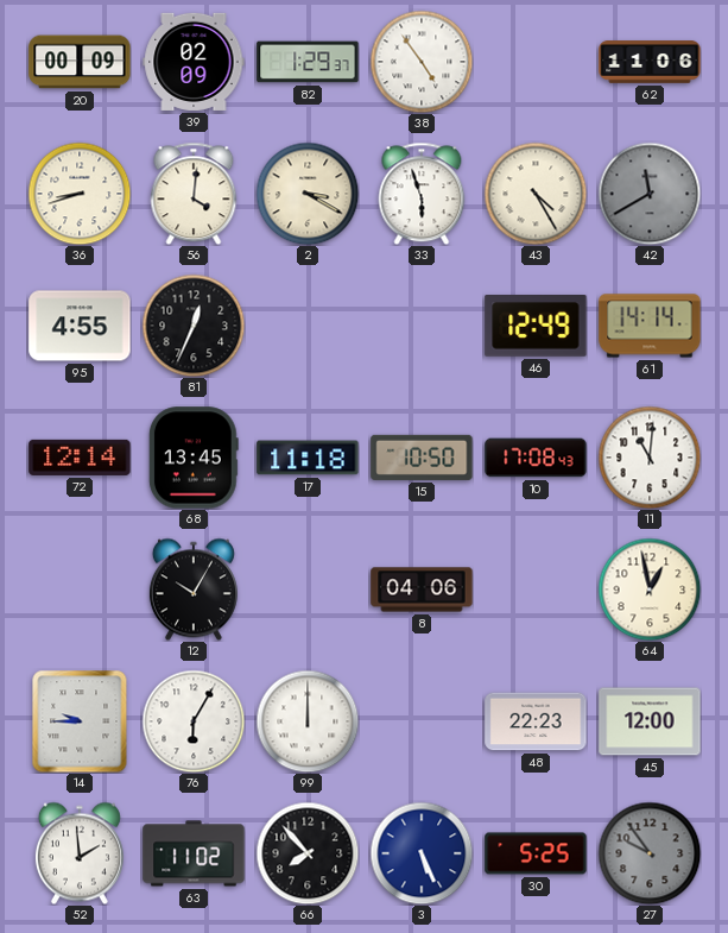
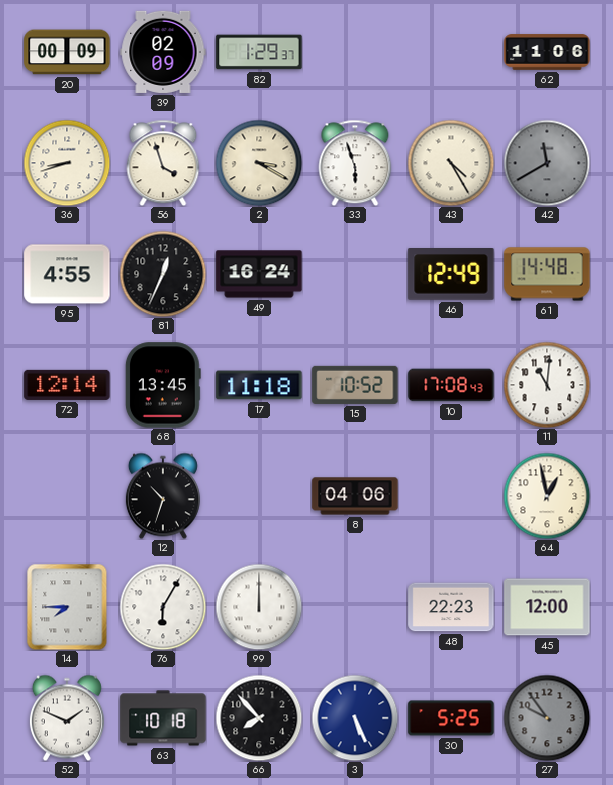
38: 4:54 -> none (422, 62)
56: 4:01 -> 3:57 (163, 163)
49: none -> 16:24 (259, 274)
61: 14:14 -> 14:48 (547, 274)
15: 10:50 -> 10:52 (355, 385)
12: 10:05 -> 10:33 (163, 496)
14: 9:45 -> 7:45 (67, 607)
52: 1:59 -> 1:49 (67, 718)
63: 11:02 -> 10:18 (163, 718)
